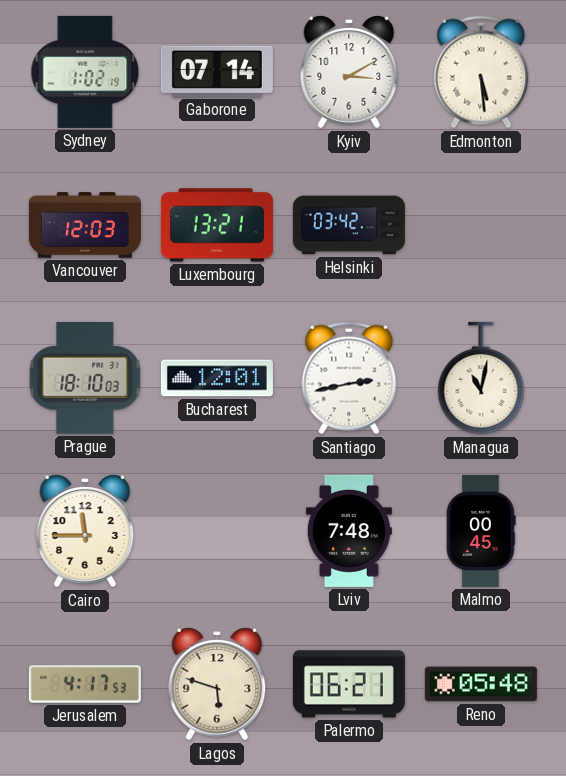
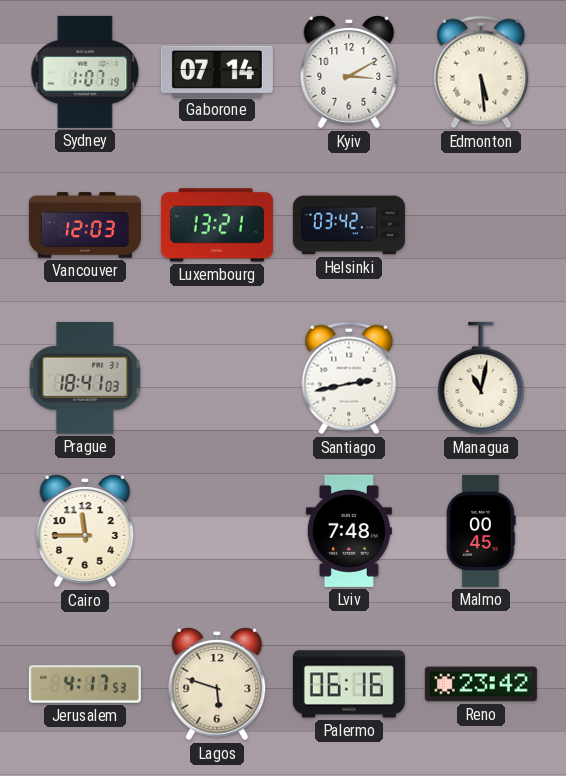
Sydney: 1:02 -> 1:07 (85, 72)
Prague: 18:10 -> 18:41 (85, 379)
Bucharest: 12:01 -> none (217, 378)
Palermo: 06:21 -> 06:16 (349, 684)
Reno: 05:48 -> 23:42 (481, 684)
